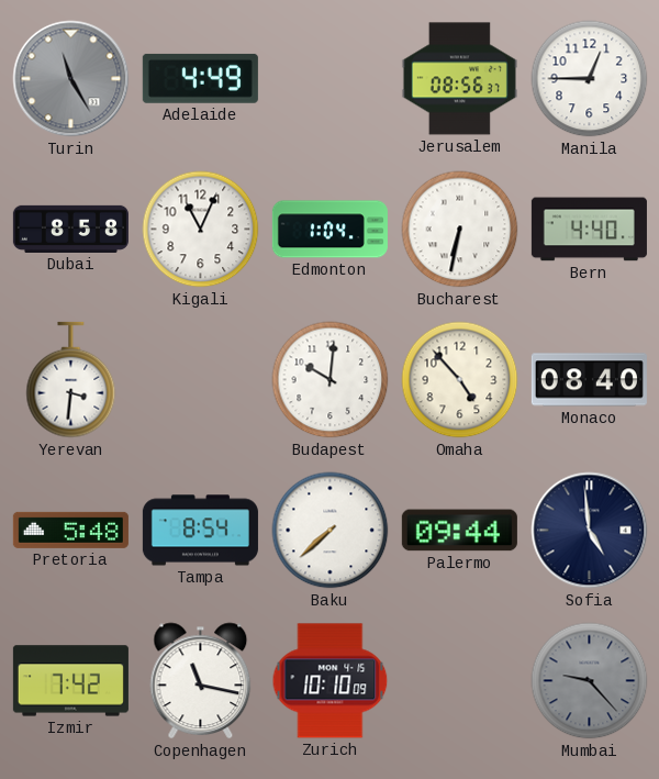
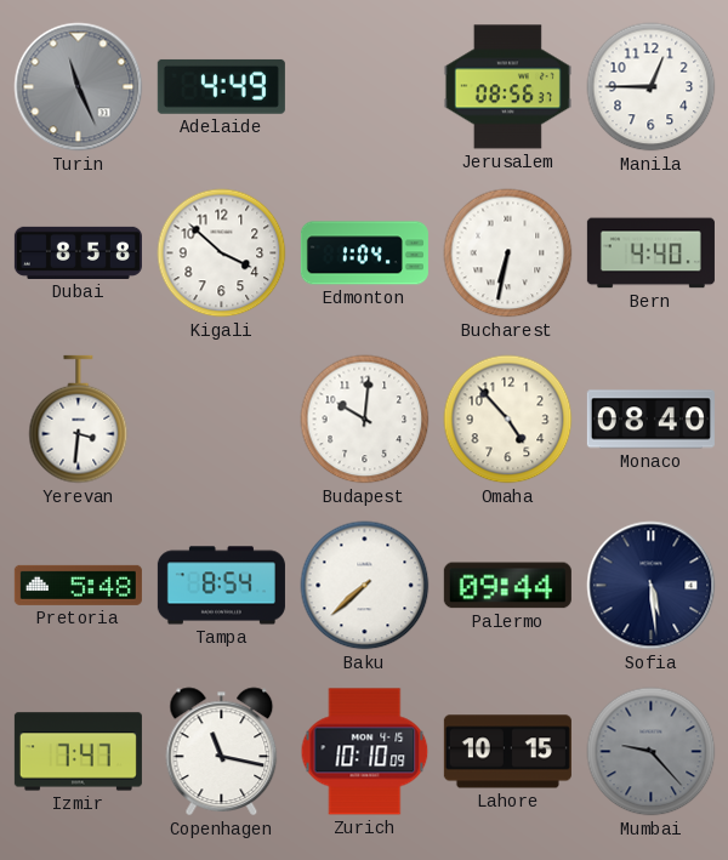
Turin: 11:25 -> 11:26 (79, 87)
Kigali: 11:04 -> 3:52 (222, 254)
Sofia: 4:59 -> 5:29 (652, 586)
Izmir: 7:42 -> 7:47 (78, 752)
Lahore: none -> 10:15 (507, 752)
